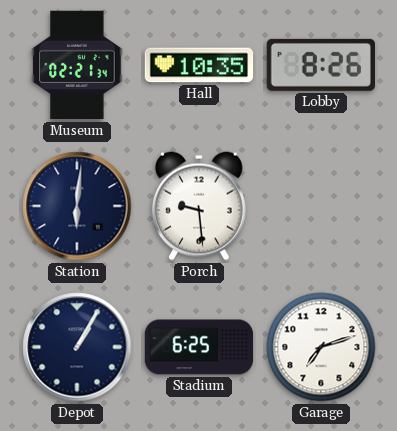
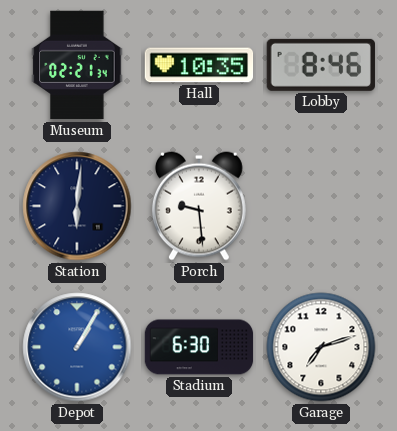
Lobby: 8:26 -> 8:46 (321, 65)
Depot dial: navy -> blue (77, 347)
Stadium: 6:25 -> 6:30 (199, 347)
